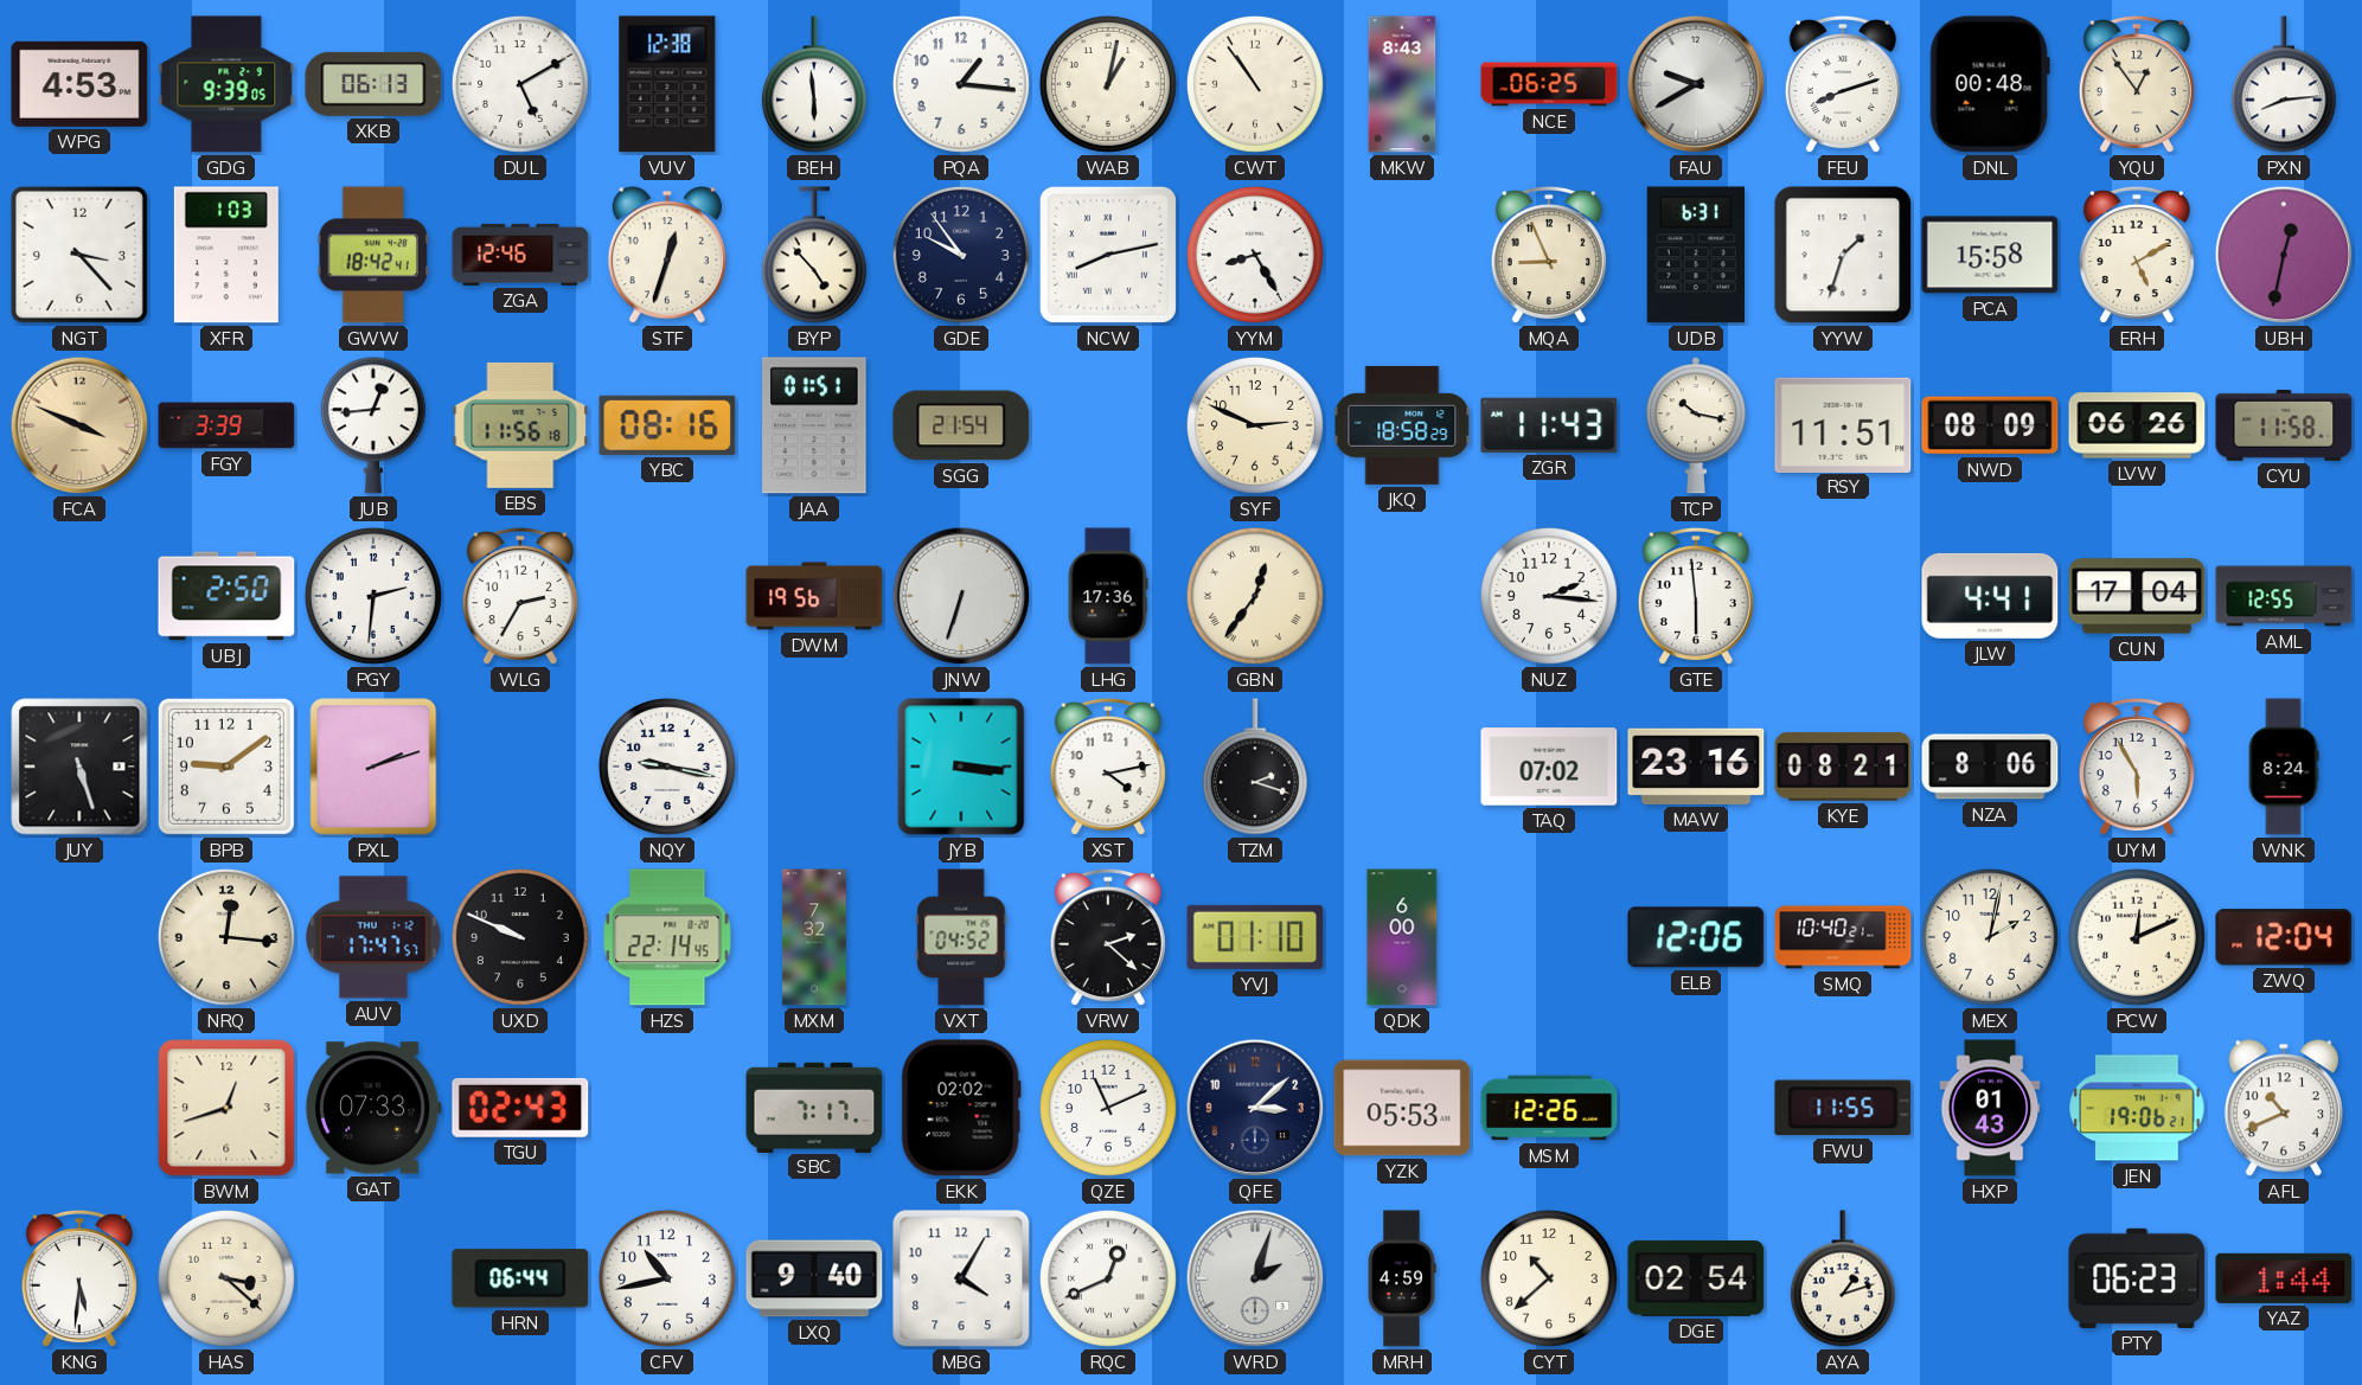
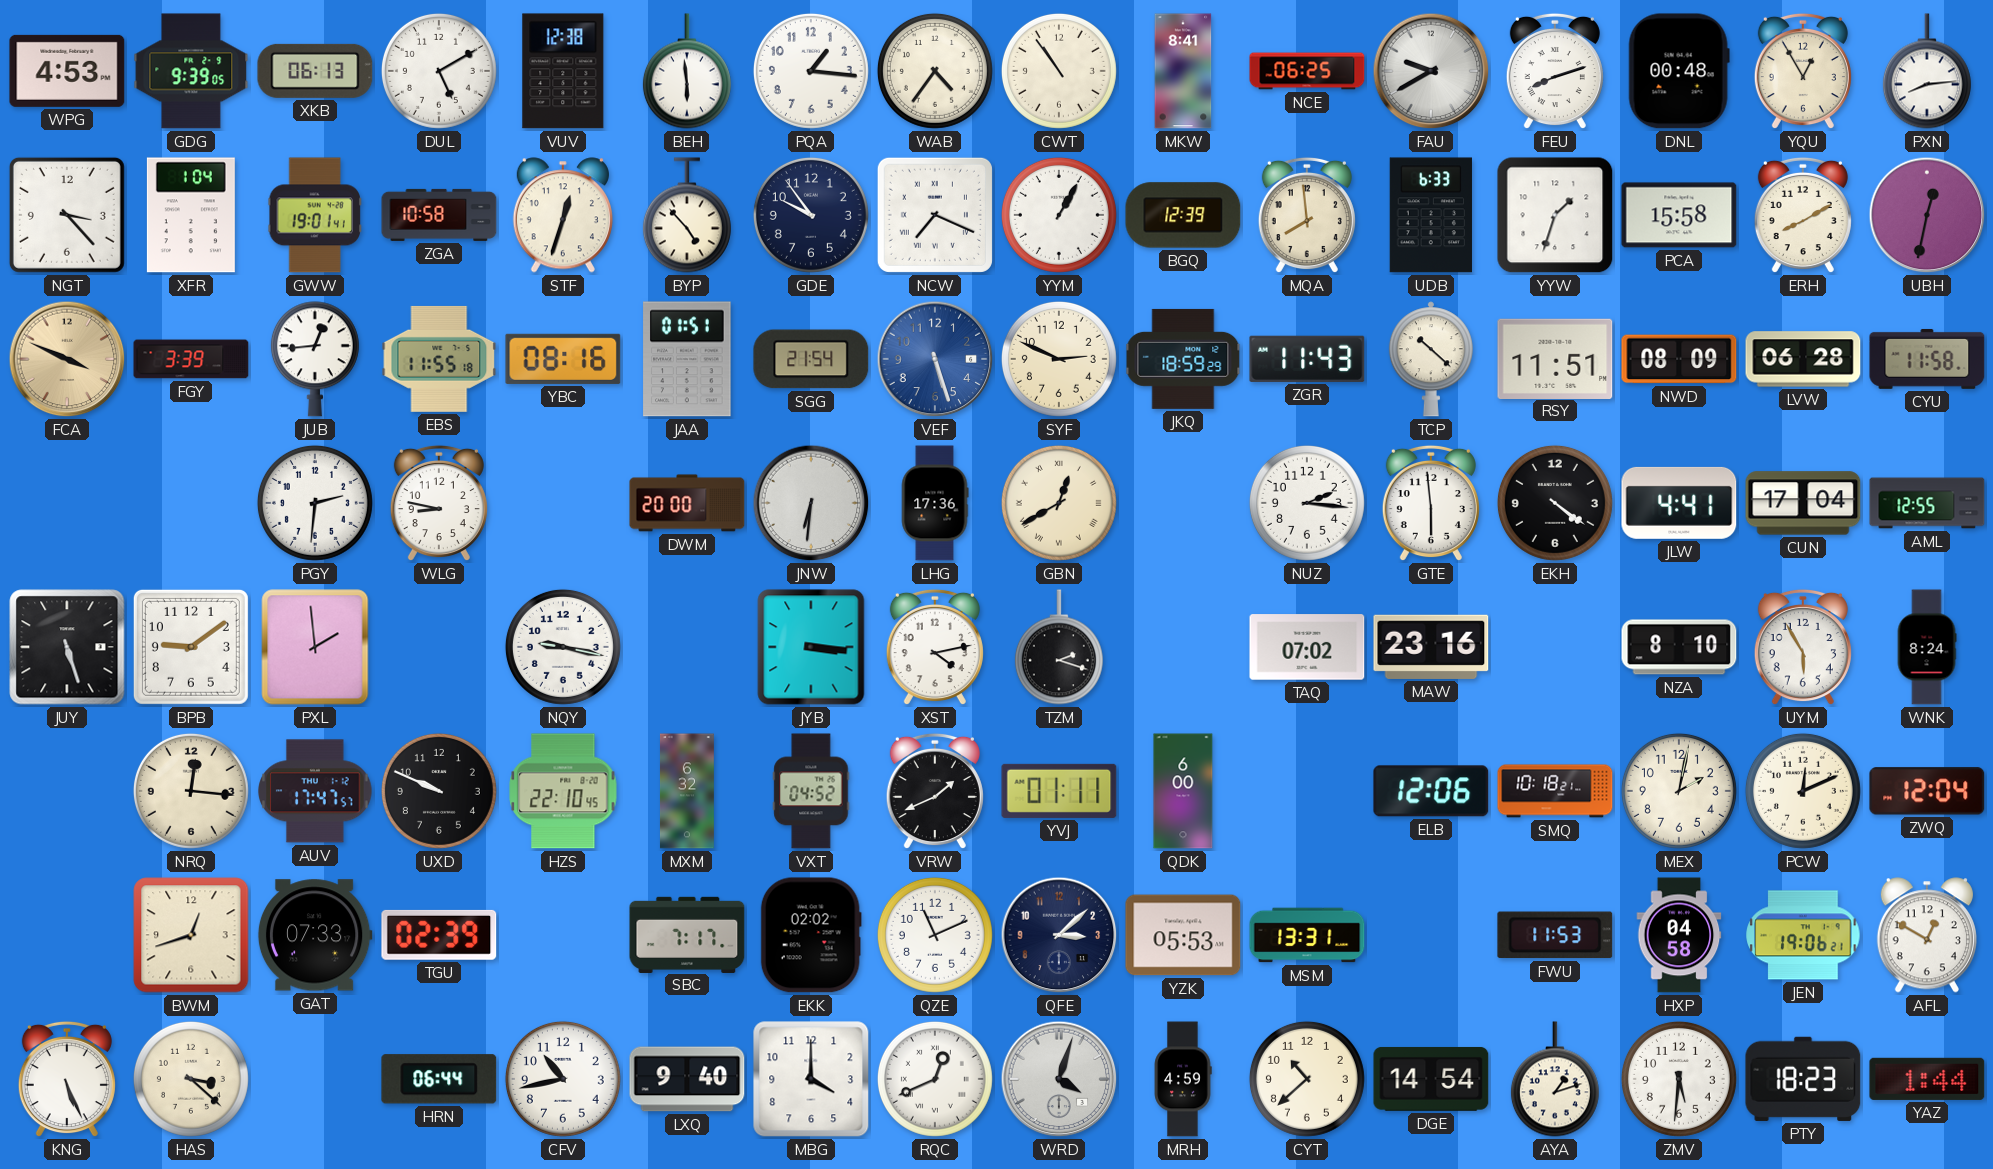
WAB: 1:02 -> 4:36 (935, 71)
MKW: 8:43 -> 8:41 (1183, 71)
YQU: 12:54 -> 12:55 (1803, 71)
XFR: 1:03 -> 1:04 (191, 215)
GWW: 18:42 -> 19:01 (314, 215)
ZGA: 12:46 -> 10:58 (439, 215)
NCW: 8:13 -> 7:19 (935, 215)
YYM: 8:25 -> 1:05 (1059, 215)
BGQ: none -> 12:39 (1183, 215)
MQA: 8:56 -> 7:59 (1307, 215)
UDB: 6:31 -> 6:33 (1430, 215)
ERH: 5:10 -> 8:10 (1803, 215)
EBS: 11:56 -> 11:55 (439, 359)
VEF: none -> 5:27 (935, 359)
JKQ: 18:58 -> 18:59 (1183, 359)
TCP: 10:17 -> 10:22 (1431, 359)
LVW: 06:26 -> 06:28 (1803, 359)
UBJ: 2:50 -> none (226, 596)
WLG: 2:35 -> 8:47 (439, 503)
DWM: 19:56 -> 20:00 (687, 503)
JNW: 6:33 -> 6:31 (811, 503)
GBN: 12:36 -> 12:40 (1059, 503)
EKH: none -> 4:21 (1555, 503)
PXL: 2:12 -> 1:59 (315, 647)
KYE: 08:21 -> none (1843, 767)
NZA: 8:06 -> 8:10 (1679, 647)
HZS: 22:14 -> 22:10 (563, 791)
MXM: 7:32 -> 6:32 (687, 791)
VRW: 2:22 -> 1:41 (935, 791)
YVJ: 01:10 -> 01:11 (1059, 791)
SMQ: 10:40 -> 10:18 (1555, 791)
TGU: 02:43 -> 02:39 (439, 935)
MSM: 12:26 -> 13:31 (1307, 935)
FWU: 11:55 -> 11:53 (1555, 935)
HXP: 01:43 -> 04:58 (1679, 935)
AFL: 10:41 -> 12:50 (1927, 935)
KNG: 5:31 -> 5:26 (67, 1079)
MBG: 4:05 -> 4:00 (811, 1079)
WRD: 2:03 -> 4:03 (1059, 1079)
DGE: 02:54 -> 14:54 (1431, 1079)
ZMV: none -> 5:31 (1679, 1079)
PTY: 06:23 -> 18:23 (1803, 1079)
